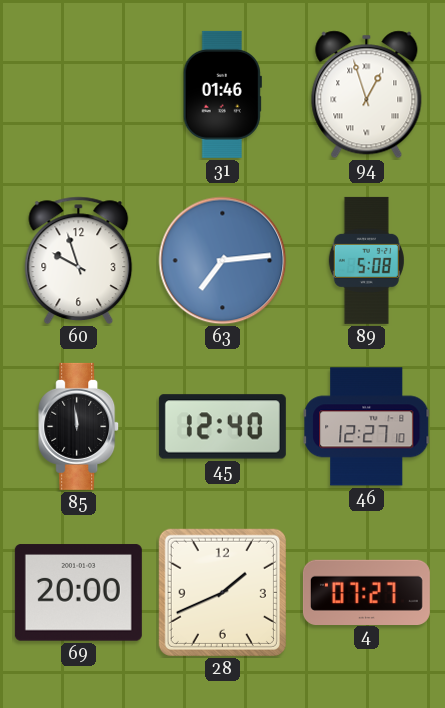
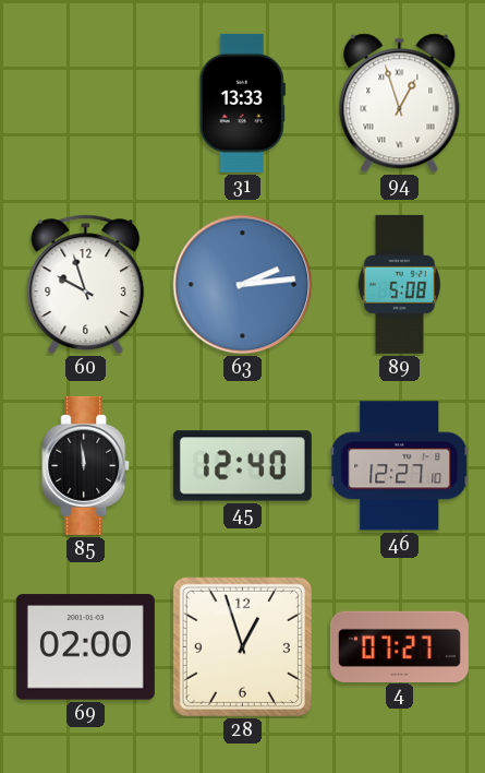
31: 01:46 -> 13:33 (242, 103)
63: 7:14 -> 2:14 (243, 285)
69: 20:00 -> 02:00 (85, 647)
28: 1:41 -> 12:57 (242, 646)
